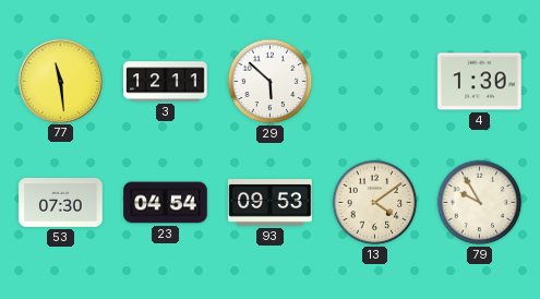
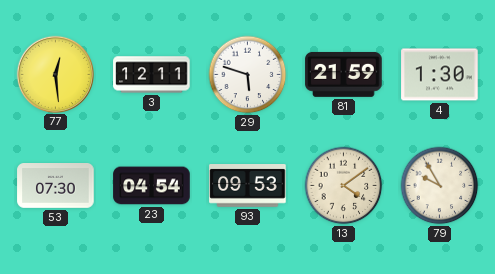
77: 11:29 -> 12:29 (55, 74)
29: 5:52 -> 5:48 (248, 75)
81: none -> 21:59 (344, 74)
